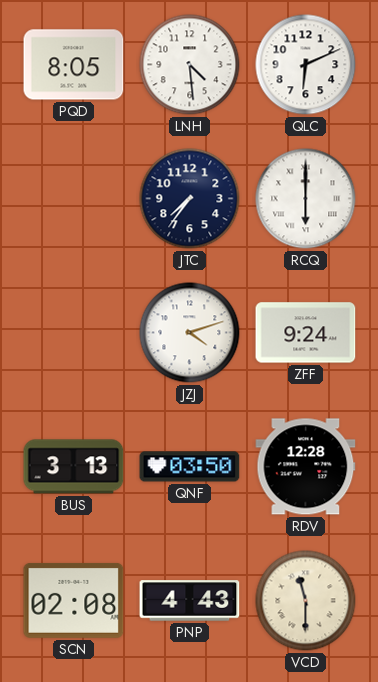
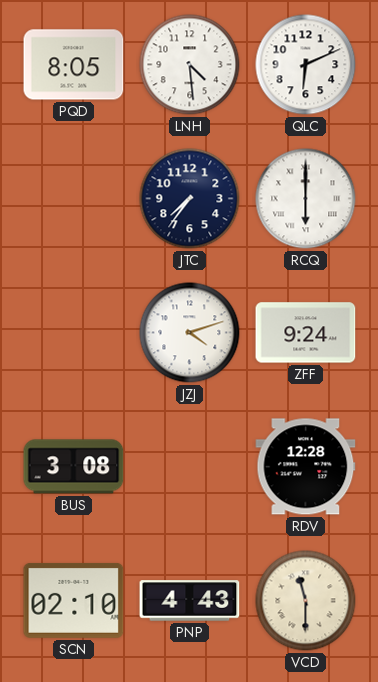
BUS: 3:13 -> 3:08 (74, 467)
QNF: 03:50 -> none (190, 467)
SCN: 02:08 -> 02:10 (74, 600)
